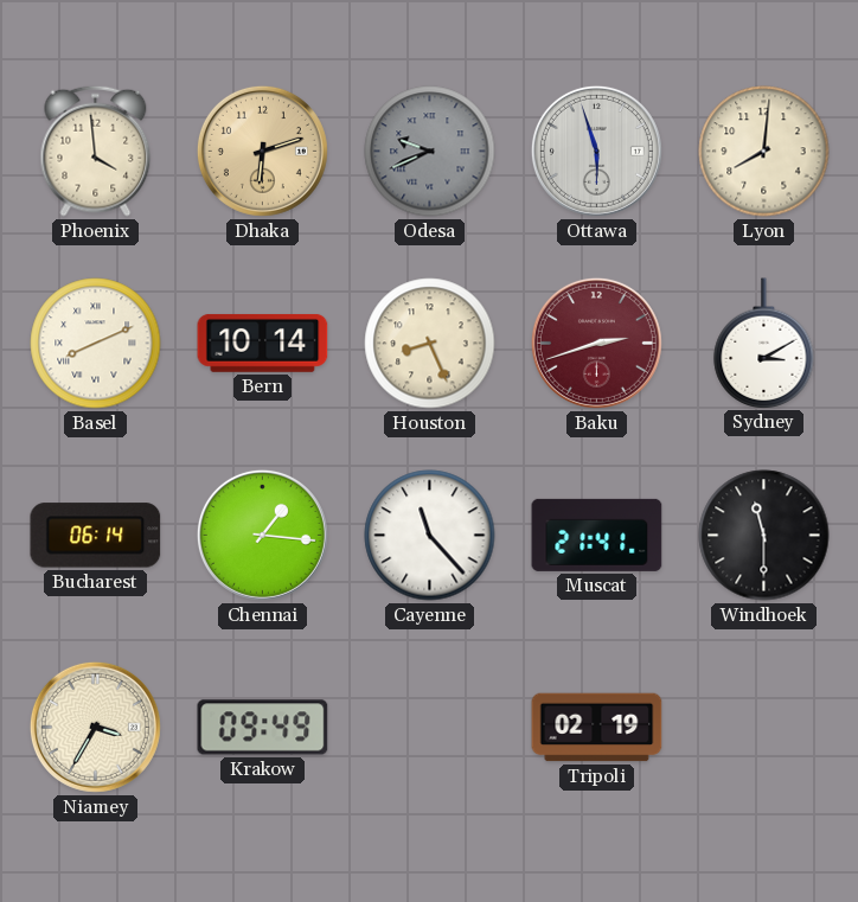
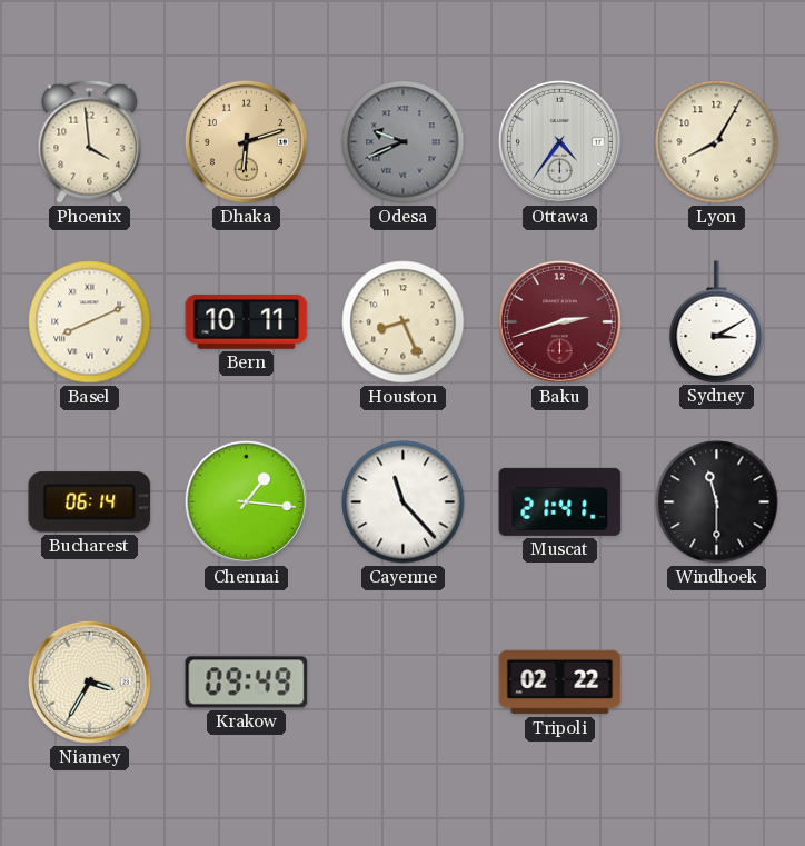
Ottawa: 5:57 -> 4:36 (559, 141)
Lyon: 8:01 -> 8:05 (717, 142)
Bern: 10:14 -> 10:11 (247, 321)
Tripoli: 02:19 -> 02:22 (560, 683)
